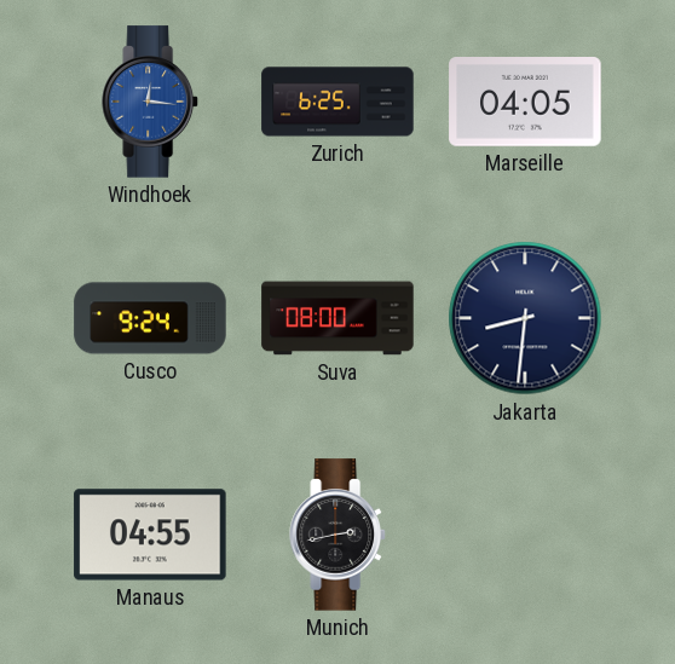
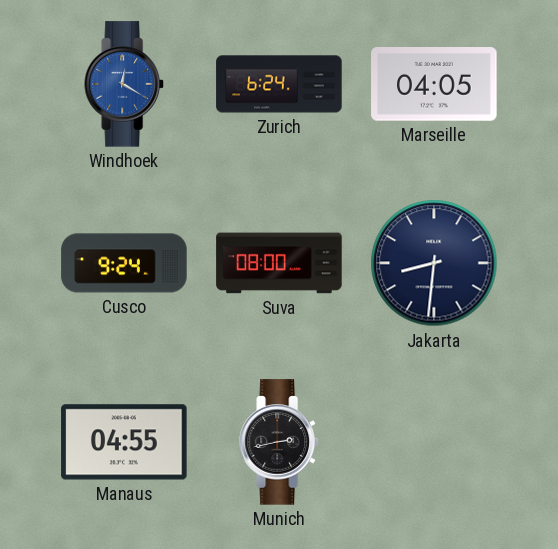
Windhoek: 12:16 -> 12:20 (124, 84)
Zurich: 6:25 -> 6:24 (279, 84)
